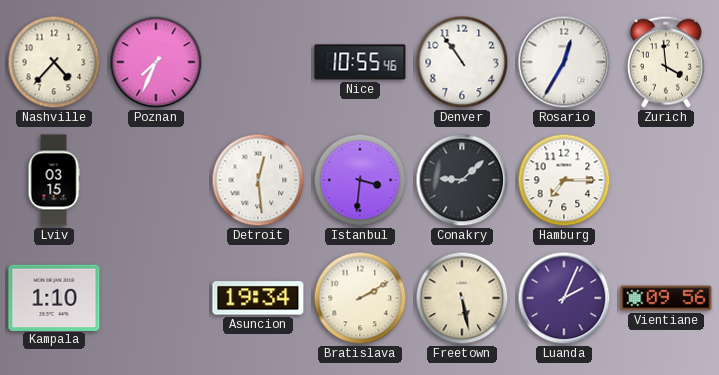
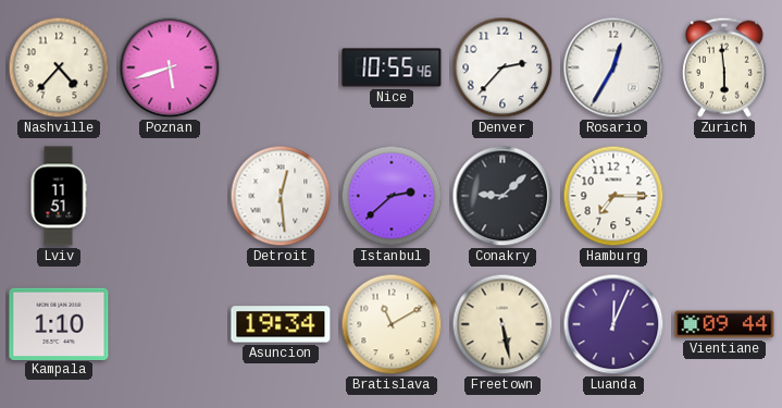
Poznan: 7:34 -> 5:42 (170, 67)
Denver: 10:54 -> 2:37 (502, 67)
Zurich: 3:59 -> 5:59 (724, 67)
Lviv: 03:15 -> 11:51 (59, 196)
Istanbul: 3:31 -> 2:38 (392, 196)
Bratislava: 2:10 -> 11:10 (392, 324)
Luanda: 2:04 -> 12:04 (613, 324)
Vientiane: 09:56 -> 09:44 (724, 324)
